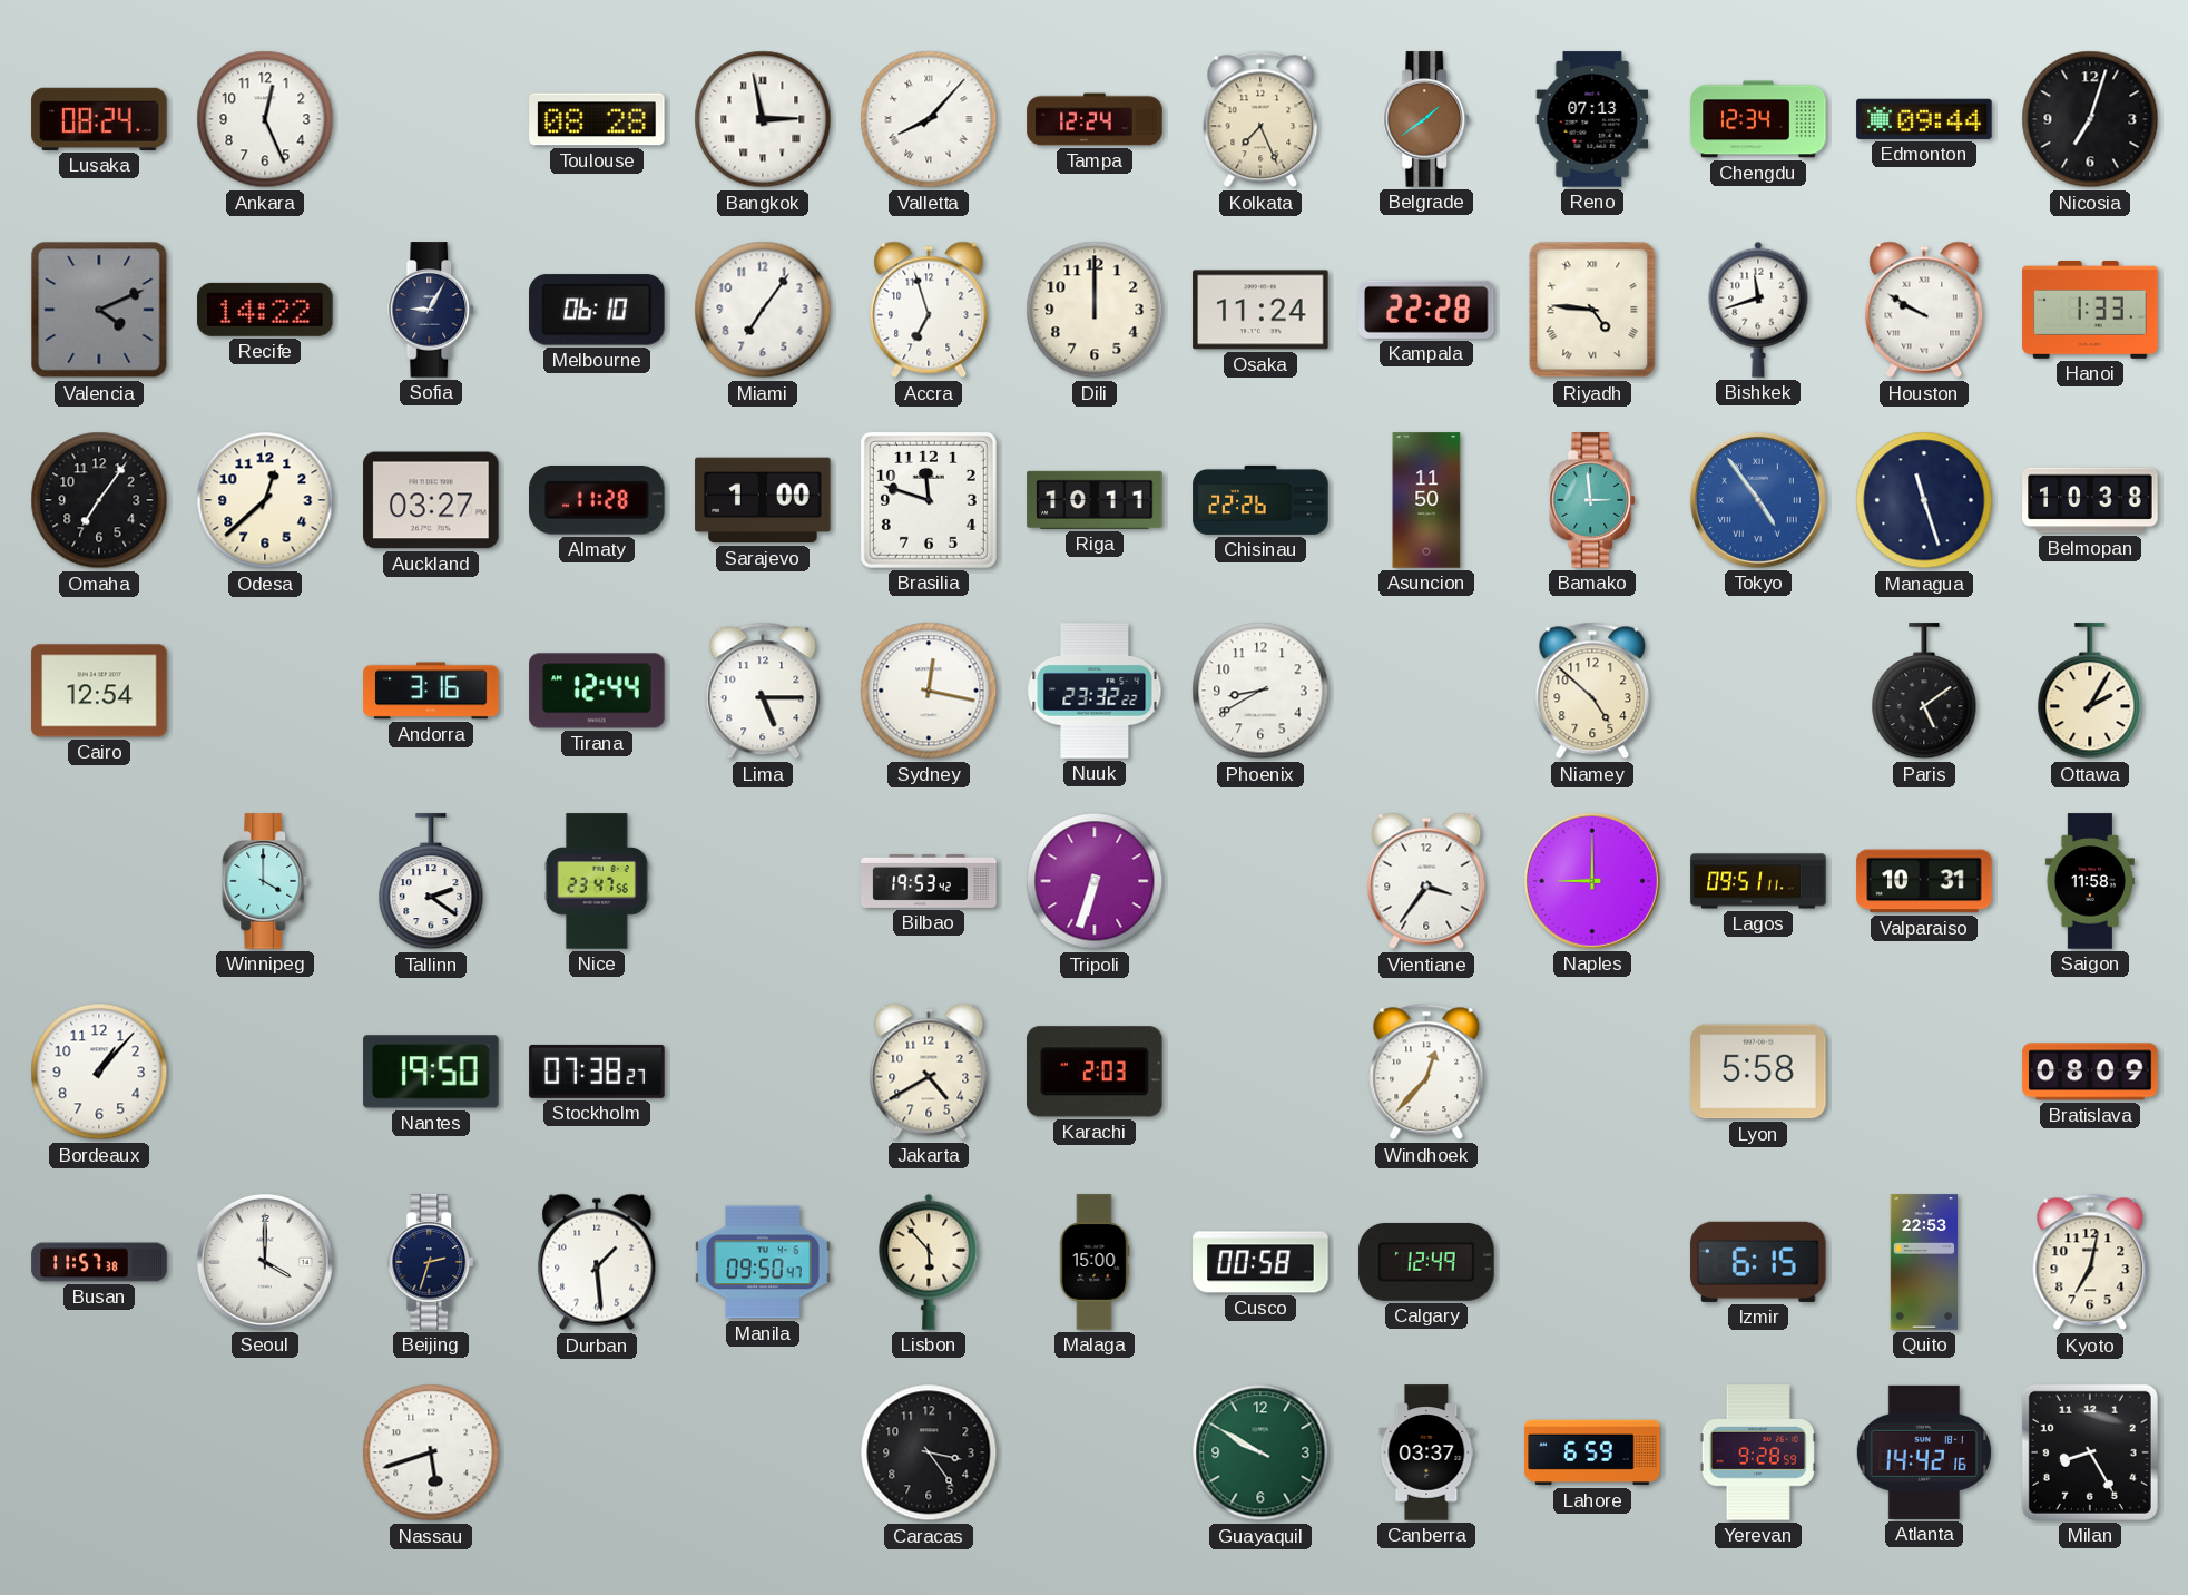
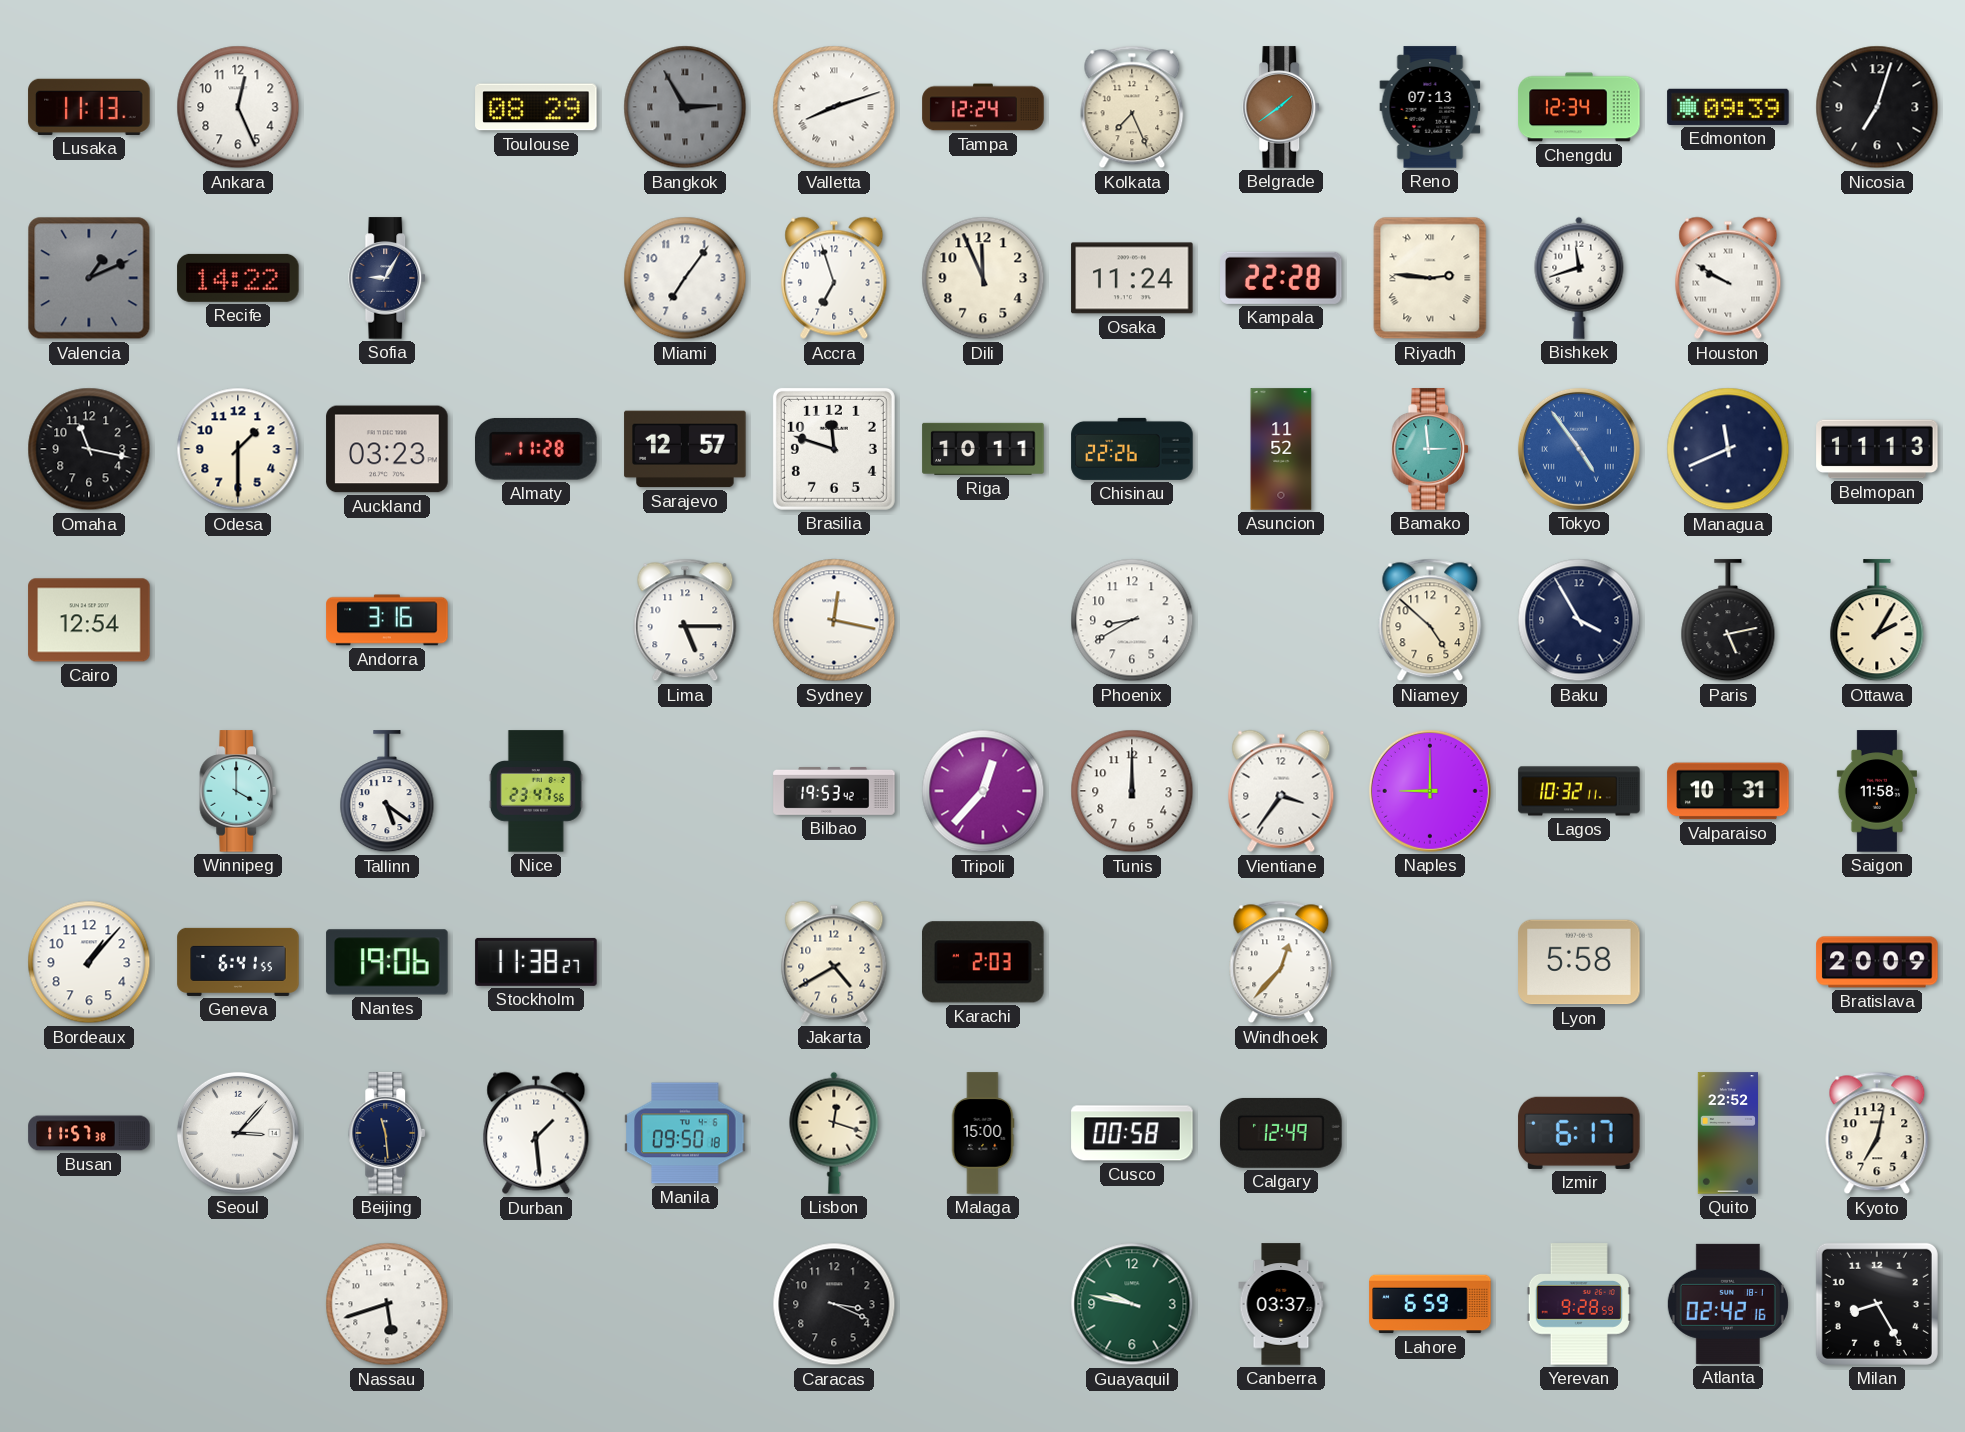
Lusaka: 08:24 -> 11:13 (89, 107)
Toulouse: 08:28 -> 08:29 (536, 107)
Bangkok: 2:58 -> 2:55 (685, 107)
Bangkok dial: white -> grey (685, 107)
Valletta: 8:07 -> 8:12 (834, 107)
Edmonton: 09:44 -> 09:39 (1728, 107)
Valencia: 4:11 -> 1:11 (89, 278)
Melbourne: 06:10 -> none (597, 310)
Dili: 12:00 -> 11:56 (983, 278)
Riyadh: 4:46 -> 2:46 (1430, 278)
Hanoi: 1:33 -> none (2090, 311)
Omaha: 7:06 -> 11:17 (89, 449)
Odesa: 12:38 -> 1:30 (238, 449)
Auckland: 03:27 -> 03:23 (387, 449)
Sarajevo: 1:00 -> 12:57 (685, 449)
Asuncion: 11:50 -> 11:52 (1281, 449)
Managua: 11:27 -> 11:41 (1728, 449)
Belmopan: 10:38 -> 11:13 (1877, 449)
Tirana: 12:44 -> none (597, 691)
Nuuk: 23:32 -> none (1095, 691)
Baku: none -> 3:55 (1579, 620)
Paris: 5:09 -> 5:13 (1728, 621)
Tallinn: 2:21 -> 5:21 (387, 792)
Tripoli: 6:33 -> 12:37 (983, 791)
Tunis: none -> 12:00 (1132, 791)
Lagos: 09:51 -> 10:32 (1579, 791)
Geneva: none -> 6:41 (238, 962)
Nantes: 19:50 -> 19:06 (387, 962)
Stockholm: 07:38 -> 11:38 (536, 962)
Bratislava: 08:09 -> 20:09 (1877, 962)
Seoul: 4:00 -> 3:07 (238, 1133)
Beijing: 2:33 -> 11:29 (388, 1133)
Manila: 09:50:47 -> 09:50:18 (685, 1133)
Lisbon: 5:53 -> 12:18 (834, 1133)
Izmir: 6:15 -> 6:17 (1579, 1133)
Quito: 22:53 -> 22:52 (1727, 1133)
Caracas: 3:24 -> 3:19 (834, 1304)
Guayaquil: 9:50 -> 9:47 (1132, 1304)
Atlanta: 14:42 -> 02:42 (1728, 1304)
